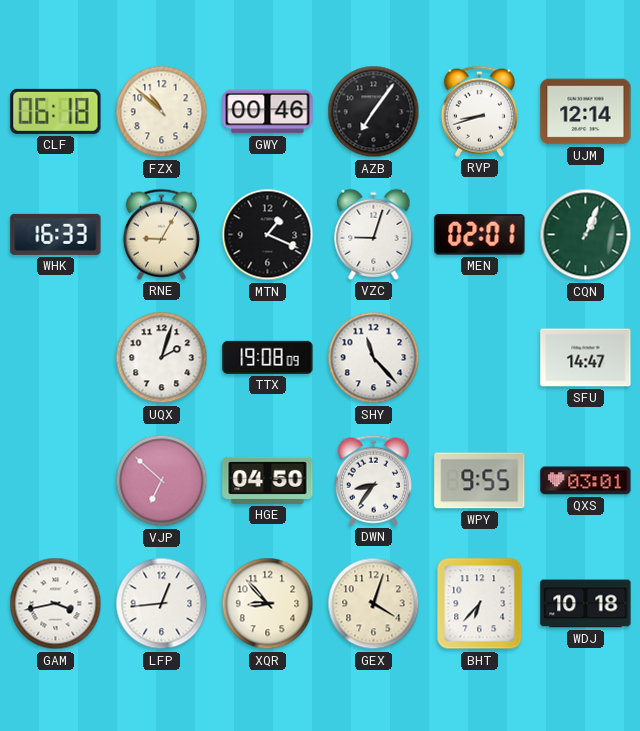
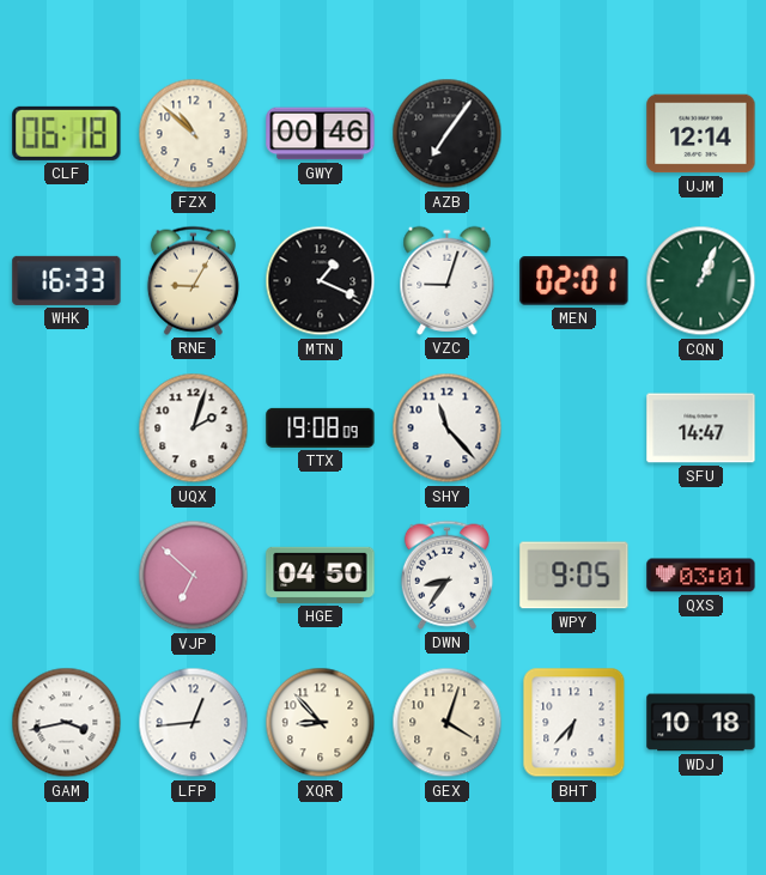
RVP: 8:42 -> none (479, 111)
WPY: 9:55 -> 9:05 (574, 576)
